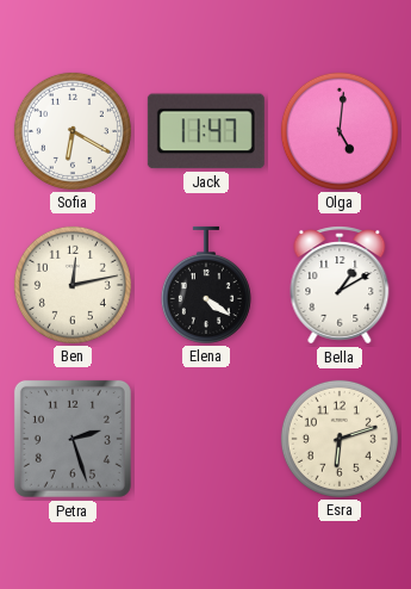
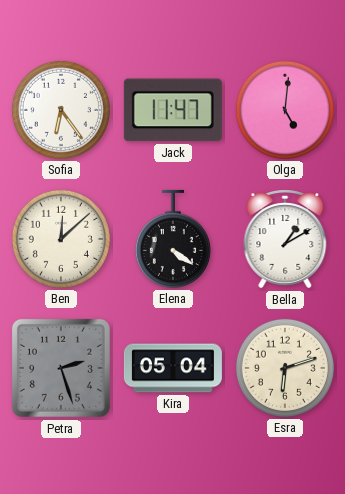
Sofia: 6:20 -> 6:24 (61, 110)
Ben: 12:13 -> 12:08 (61, 239)
Kira: none -> 05:04 (173, 368)
